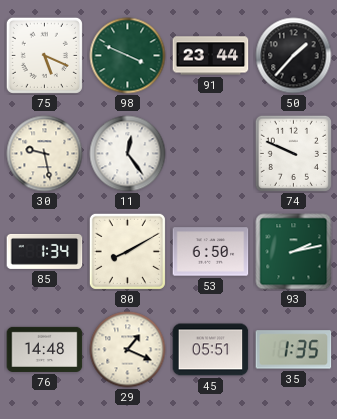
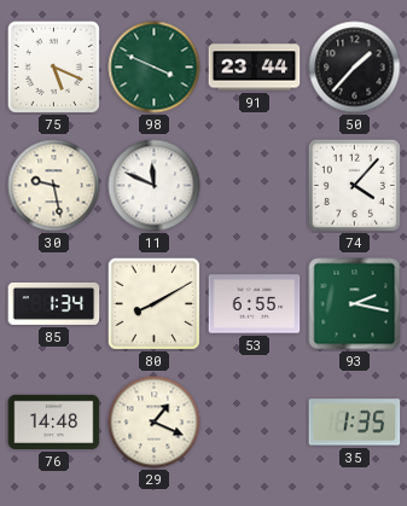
11: 12:24 -> 11:49 (155, 186)
74: 9:49 -> 4:07 (354, 185)
53: 6:50 -> 6:55 (255, 304)
93: 2:13 -> 2:17 (355, 304)
45: 05:51 -> none (211, 350)
